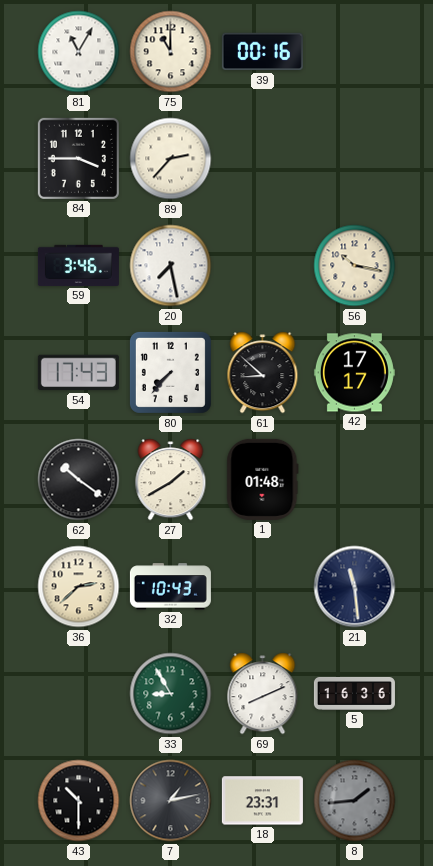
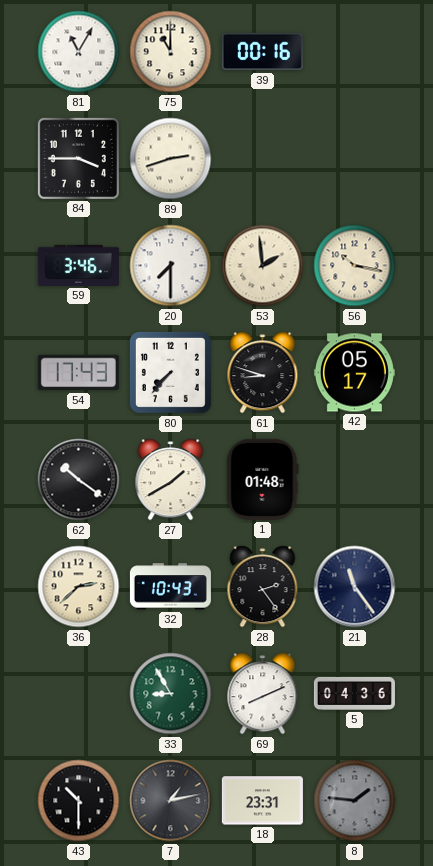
89: 2:37 -> 2:42 (171, 159)
20: 7:28 -> 7:30 (171, 266)
53: none -> 1:59 (263, 266)
61: 8:52 -> 8:48 (263, 373)
42: 17:17 -> 05:17 (354, 373)
28: none -> 2:24 (263, 587)
21: 11:29 -> 11:24 (355, 587)
5: 16:36 -> 04:36 (354, 693)
8: 1:44 -> 1:46 (355, 801)
